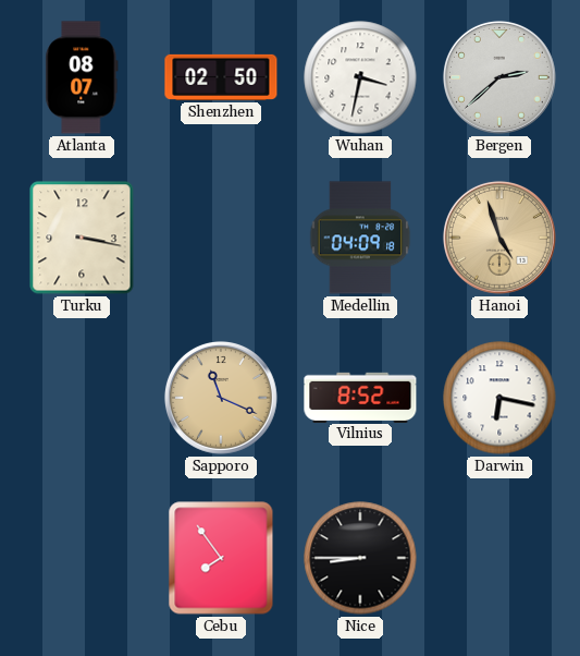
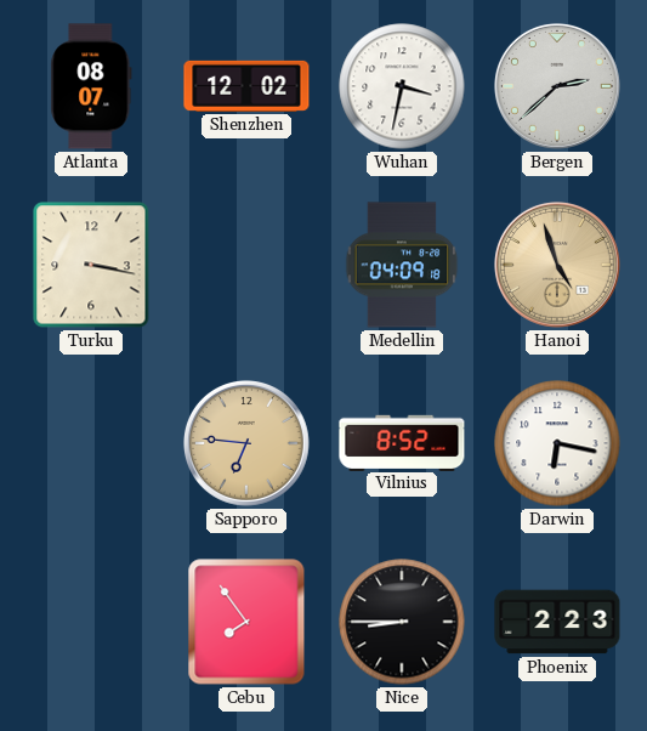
Shenzhen: 02:50 -> 12:02 (246, 86)
Sapporo: 11:19 -> 6:46 (246, 443)
Phoenix: none -> 2:23 (557, 622)
